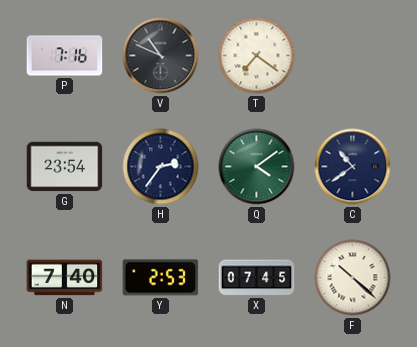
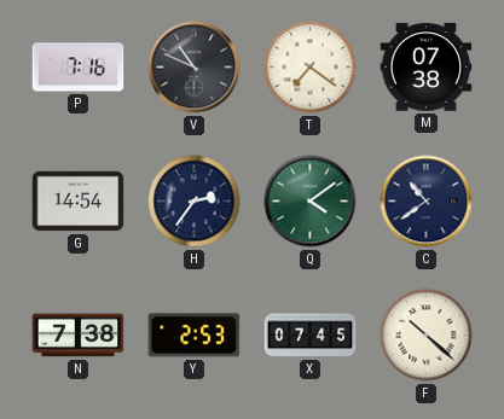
M: none -> 07:38 (427, 68)
G: 23:54 -> 14:54 (79, 202)
N: 7:40 -> 7:38 (79, 336)
